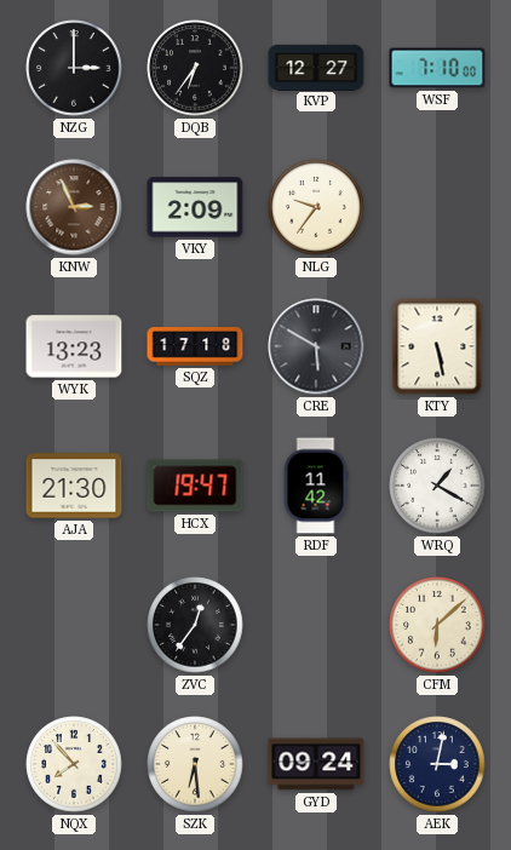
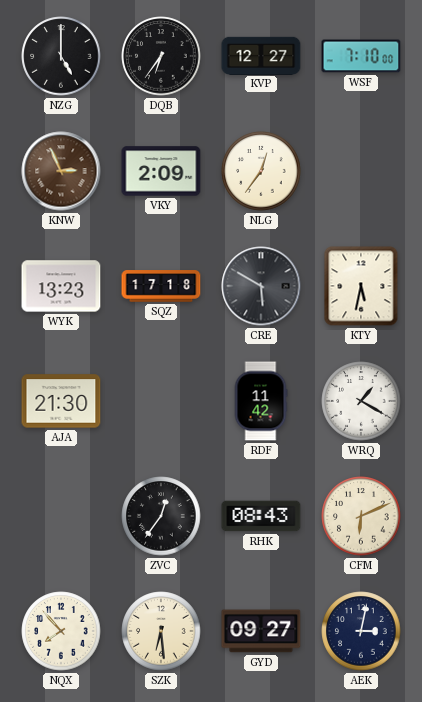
NZG: 3:00 -> 5:00 (61, 56)
NLG: 9:36 -> 12:36 (261, 171)
KTY: 5:28 -> 5:32 (361, 286)
HCX: 19:47 -> none (195, 486)
RHK: none -> 08:43 (261, 516)
CFM: 6:08 -> 6:11 (361, 516)
GYD: 09:24 -> 09:27 (261, 631)
